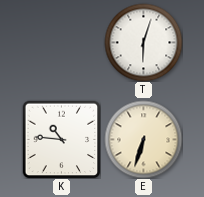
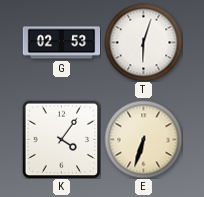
G: none -> 02:53 (61, 43)
K: 10:46 -> 4:06 (61, 139)
